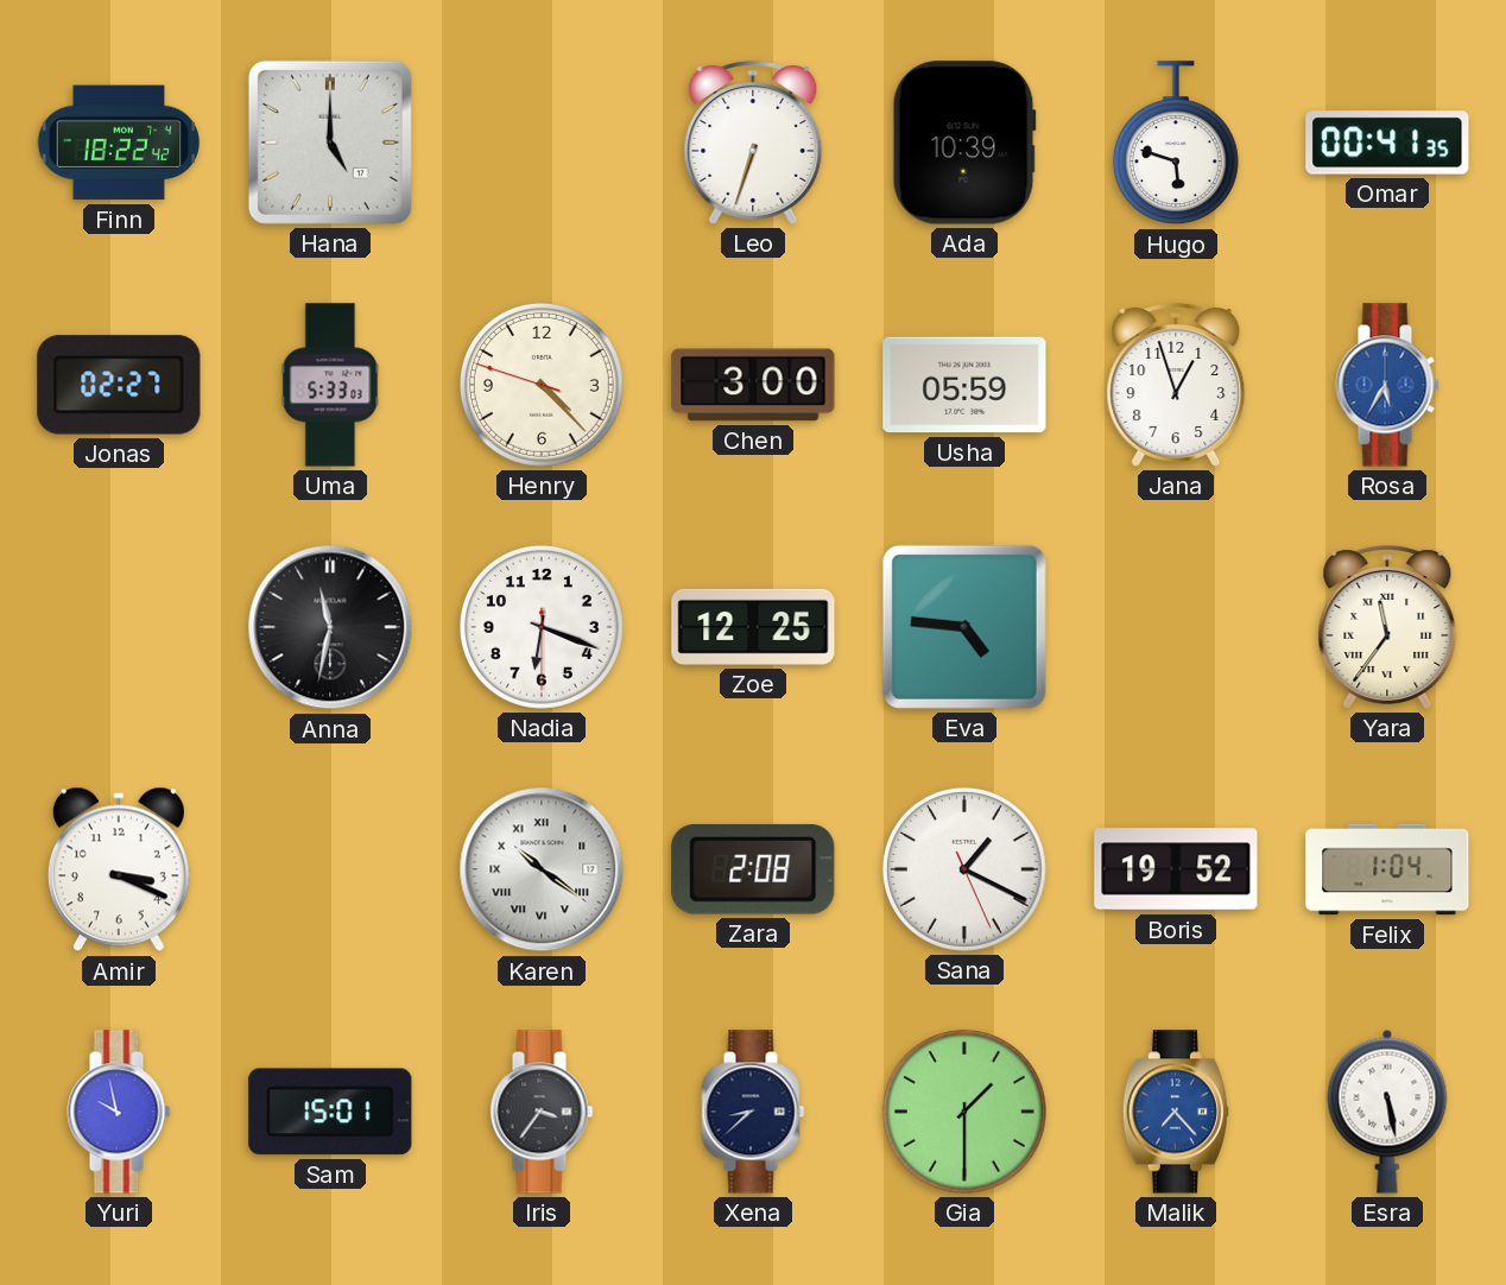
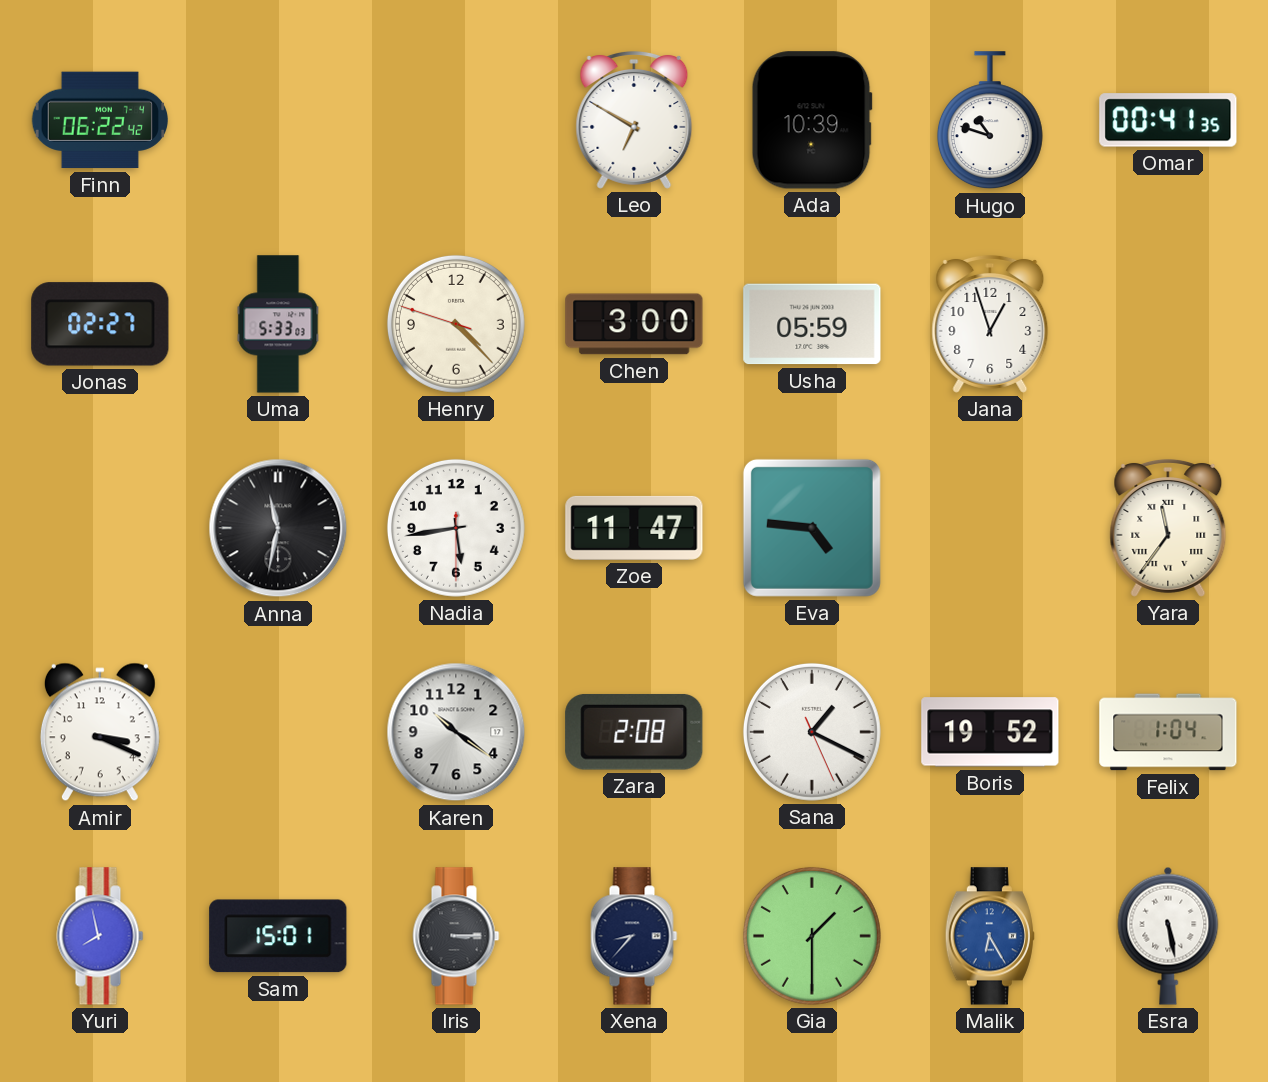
Finn: 18:22 -> 06:22 (99, 120)
Hana: 5:00 -> none (330, 143)
Leo: 6:33 -> 6:50 (634, 120)
Hugo: 5:48 -> 10:48 (990, 121)
Rosa: 5:35 -> none (1387, 385)
Nadia: 6:18 -> 5:43 (456, 528)
Zoe: 12:25 -> 11:47 (634, 528)
Karen numerals: Roman -> Arabic (456, 732)
Yuri: 9:58 -> 7:58 (100, 936)
Iris: 3:36 -> 3:15 (456, 936)
Xena: 8:38 -> 8:37 (634, 936)
Malik: 7:23 -> 6:25 (990, 936)
